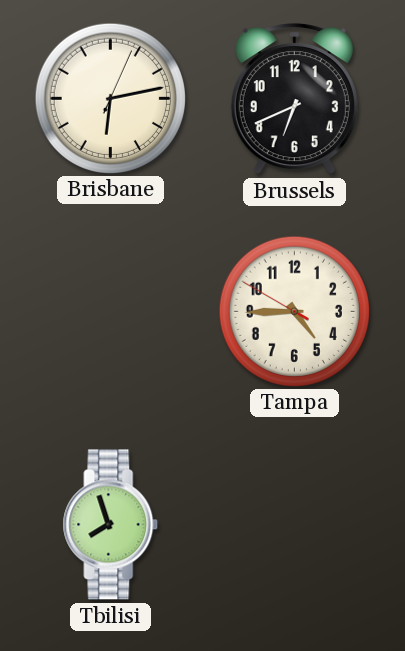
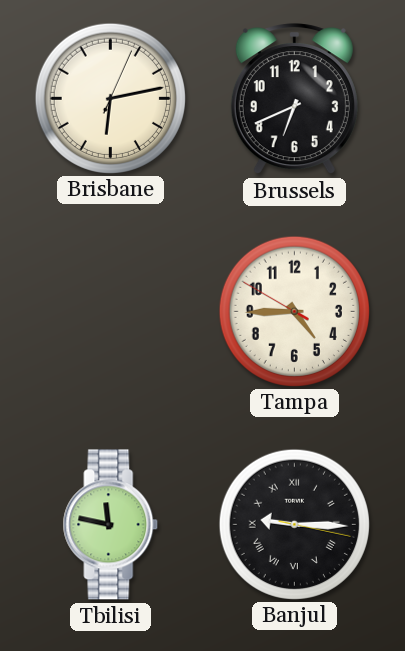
Tbilisi: 7:57 -> 11:47 (111, 525)
Banjul: none -> 9:15 (294, 524)
